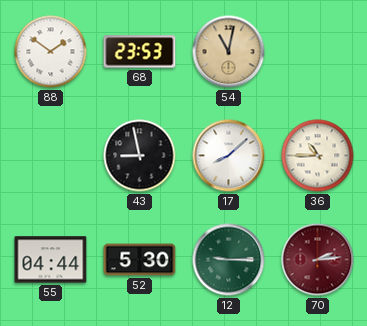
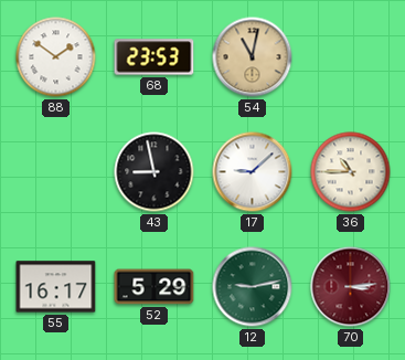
17: 8:08 -> 9:08 (253, 172)
55: 04:44 -> 16:17 (56, 287)
52: 5:30 -> 5:29 (154, 287)
12: 9:15 -> 9:13 (253, 287)
70: 2:14 -> 3:14 (351, 287)
